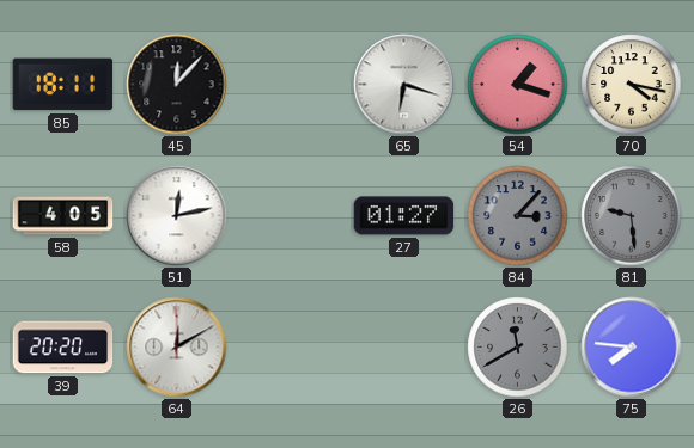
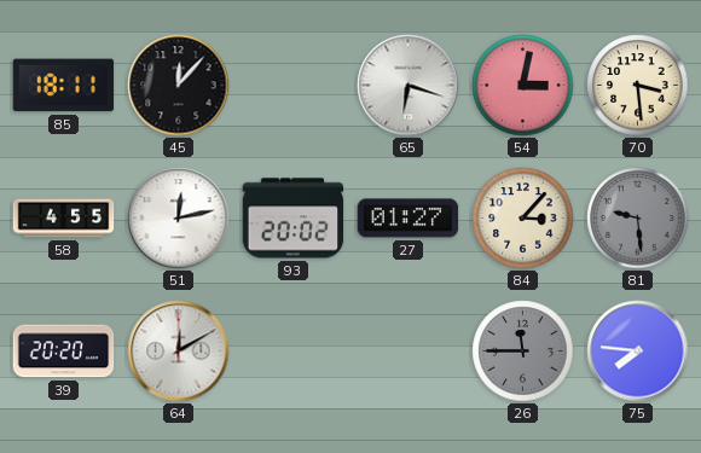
54: 1:18 -> 3:02 (523, 86)
70: 4:17 -> 3:29 (638, 86)
58: 4:05 -> 4:55 (64, 219)
93: none -> 20:02 (294, 219)
84 dial: grey -> cream (523, 219)
26: 11:40 -> 11:45 (523, 352)
